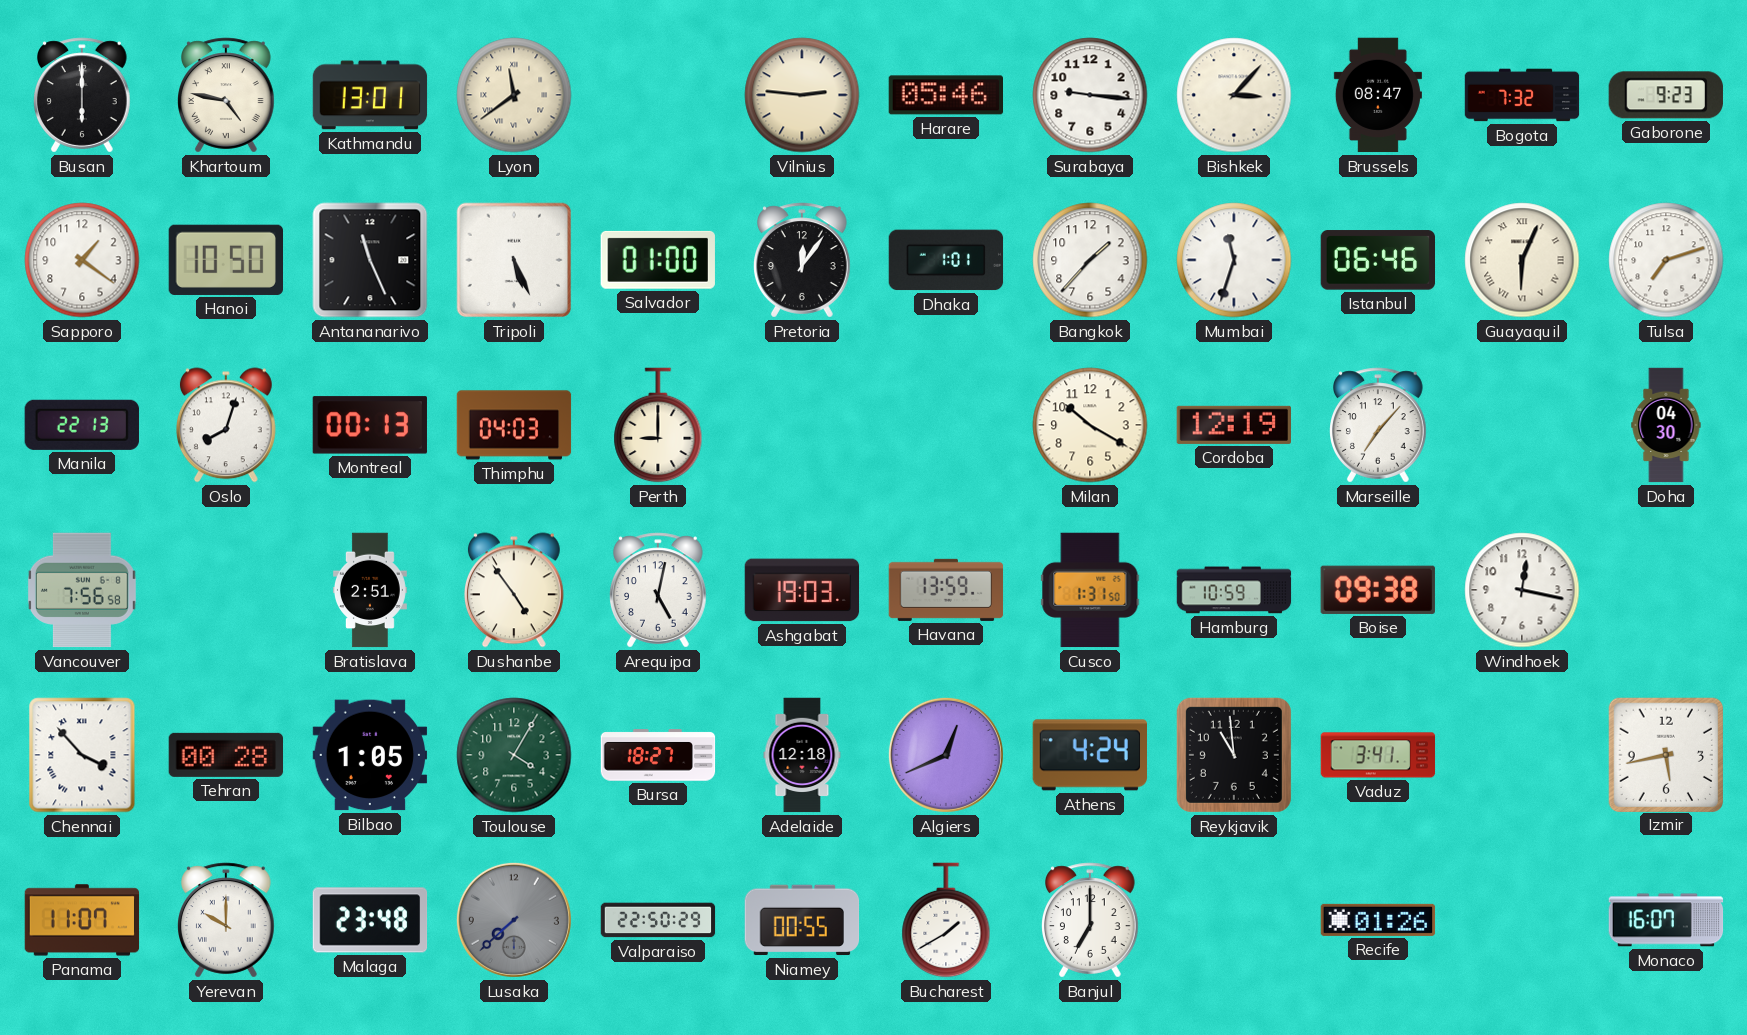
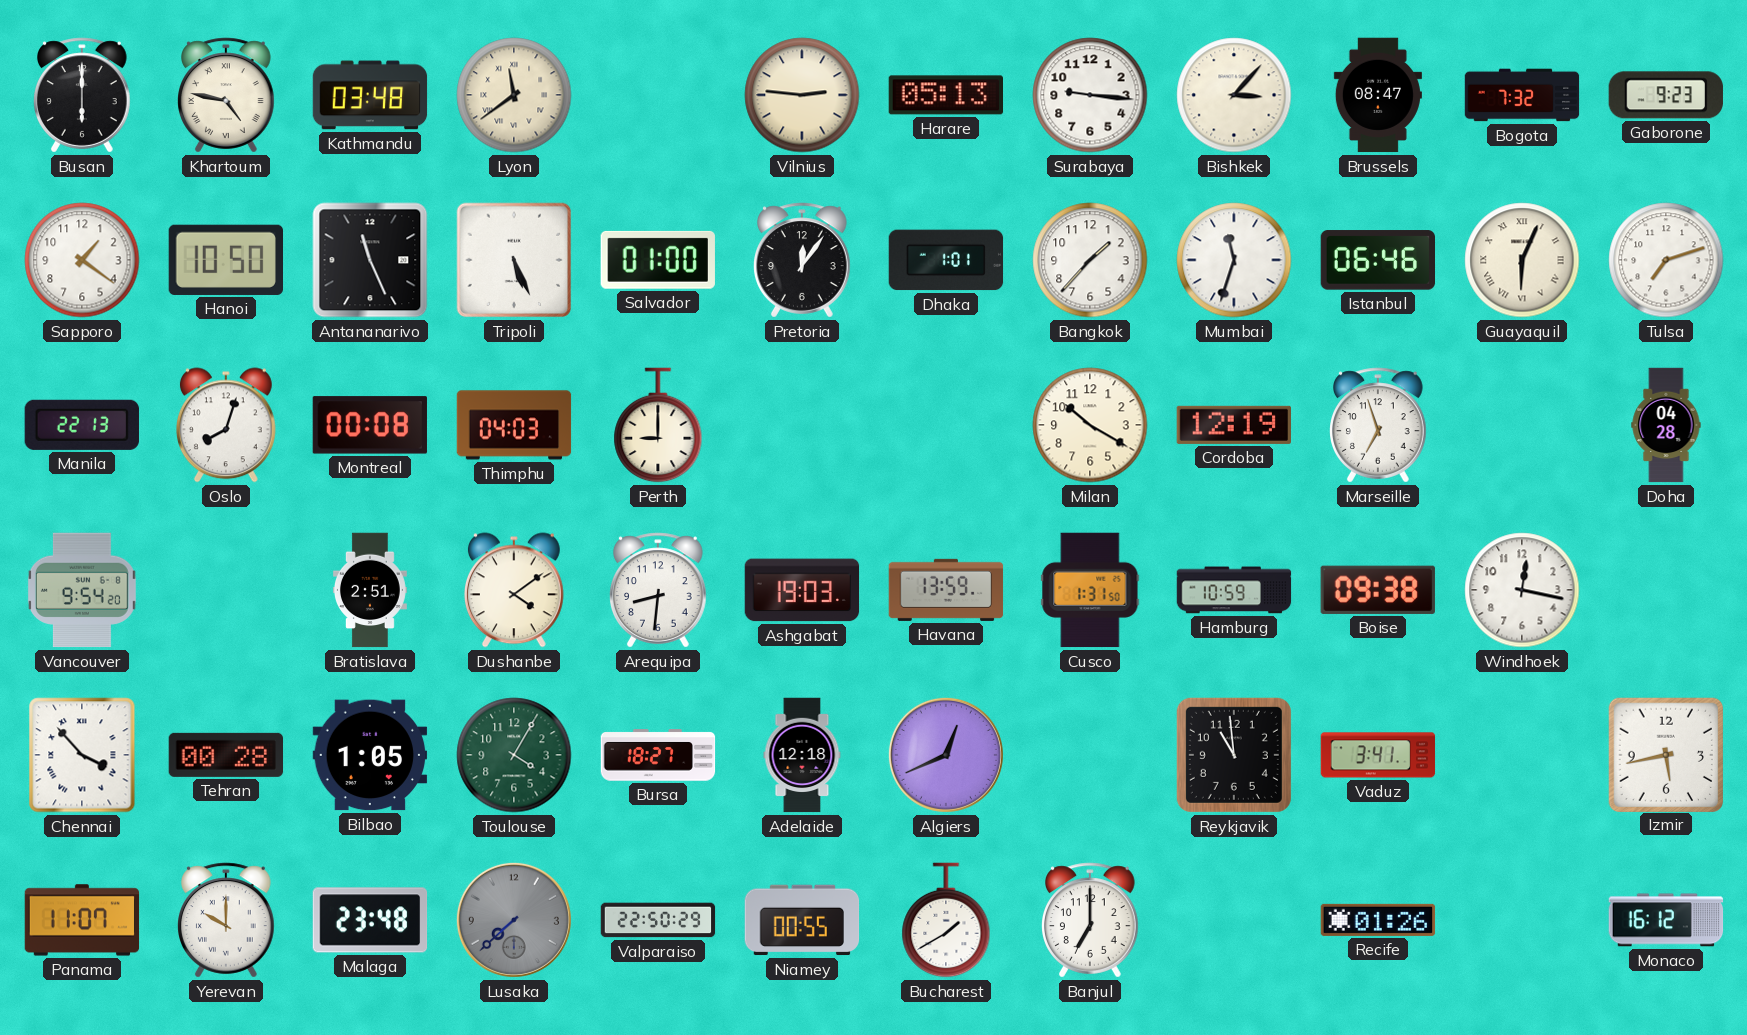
Kathmandu: 13:01 -> 03:48 (370, 95)
Harare: 05:46 -> 05:13 (945, 95)
Montreal: 00:13 -> 00:08 (369, 425)
Marseille: 7:07 -> 6:57 (1379, 425)
Doha: 04:30 -> 04:28 (1666, 425)
Vancouver: 7:56 -> 9:54 (82, 590)
Dushanbe: 4:54 -> 4:09 (514, 590)
Arequipa: 5:02 -> 8:31 (659, 590)
Athens: 4:24 -> none (1089, 755)
Monaco: 16:07 -> 16:12 (1666, 920)
